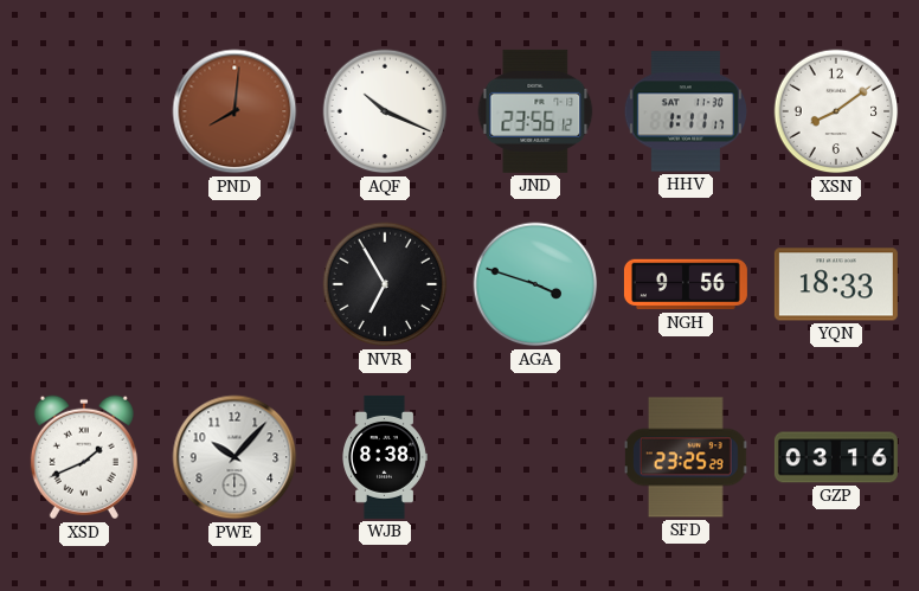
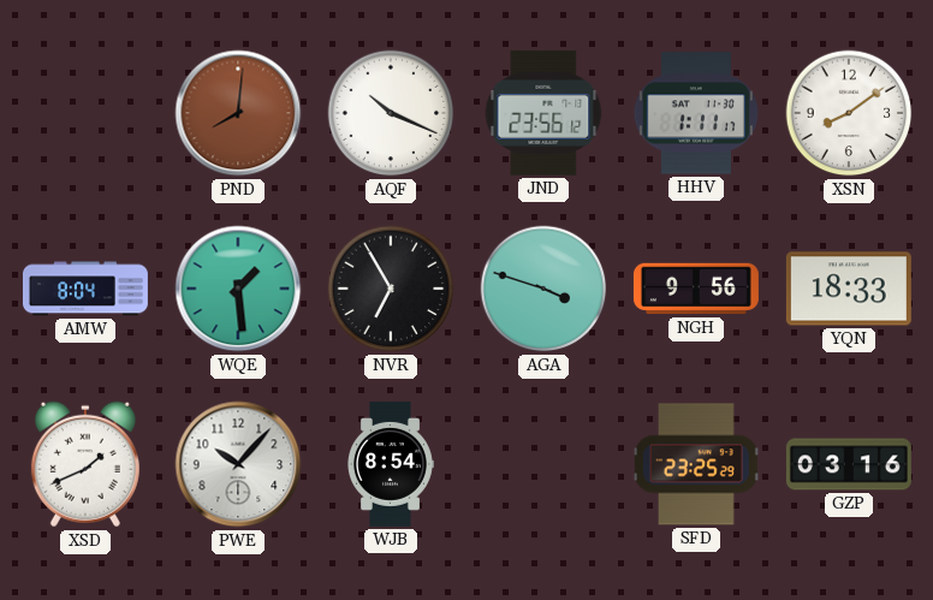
AMW: none -> 8:04 (85, 289)
WQE: none -> 1:29 (238, 289)
WJB: 8:38 -> 8:54 (391, 464)
